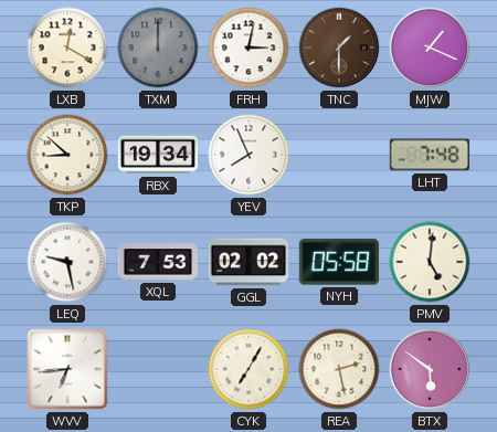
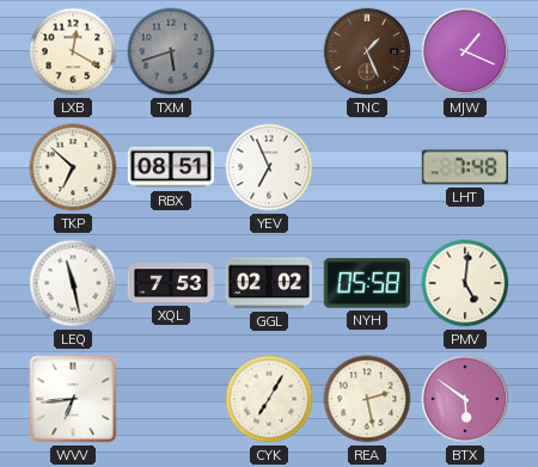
TXM: 12:00 -> 5:42 (171, 51)
FRH: 3:02 -> none (248, 48)
TNC: 1:30 -> 1:26 (367, 51)
TKP: 8:52 -> 6:52 (73, 167)
RBX: 19:34 -> 08:51 (170, 167)
YEV: 7:56 -> 6:56 (269, 167)
LEQ: 9:28 -> 11:28 (73, 283)
